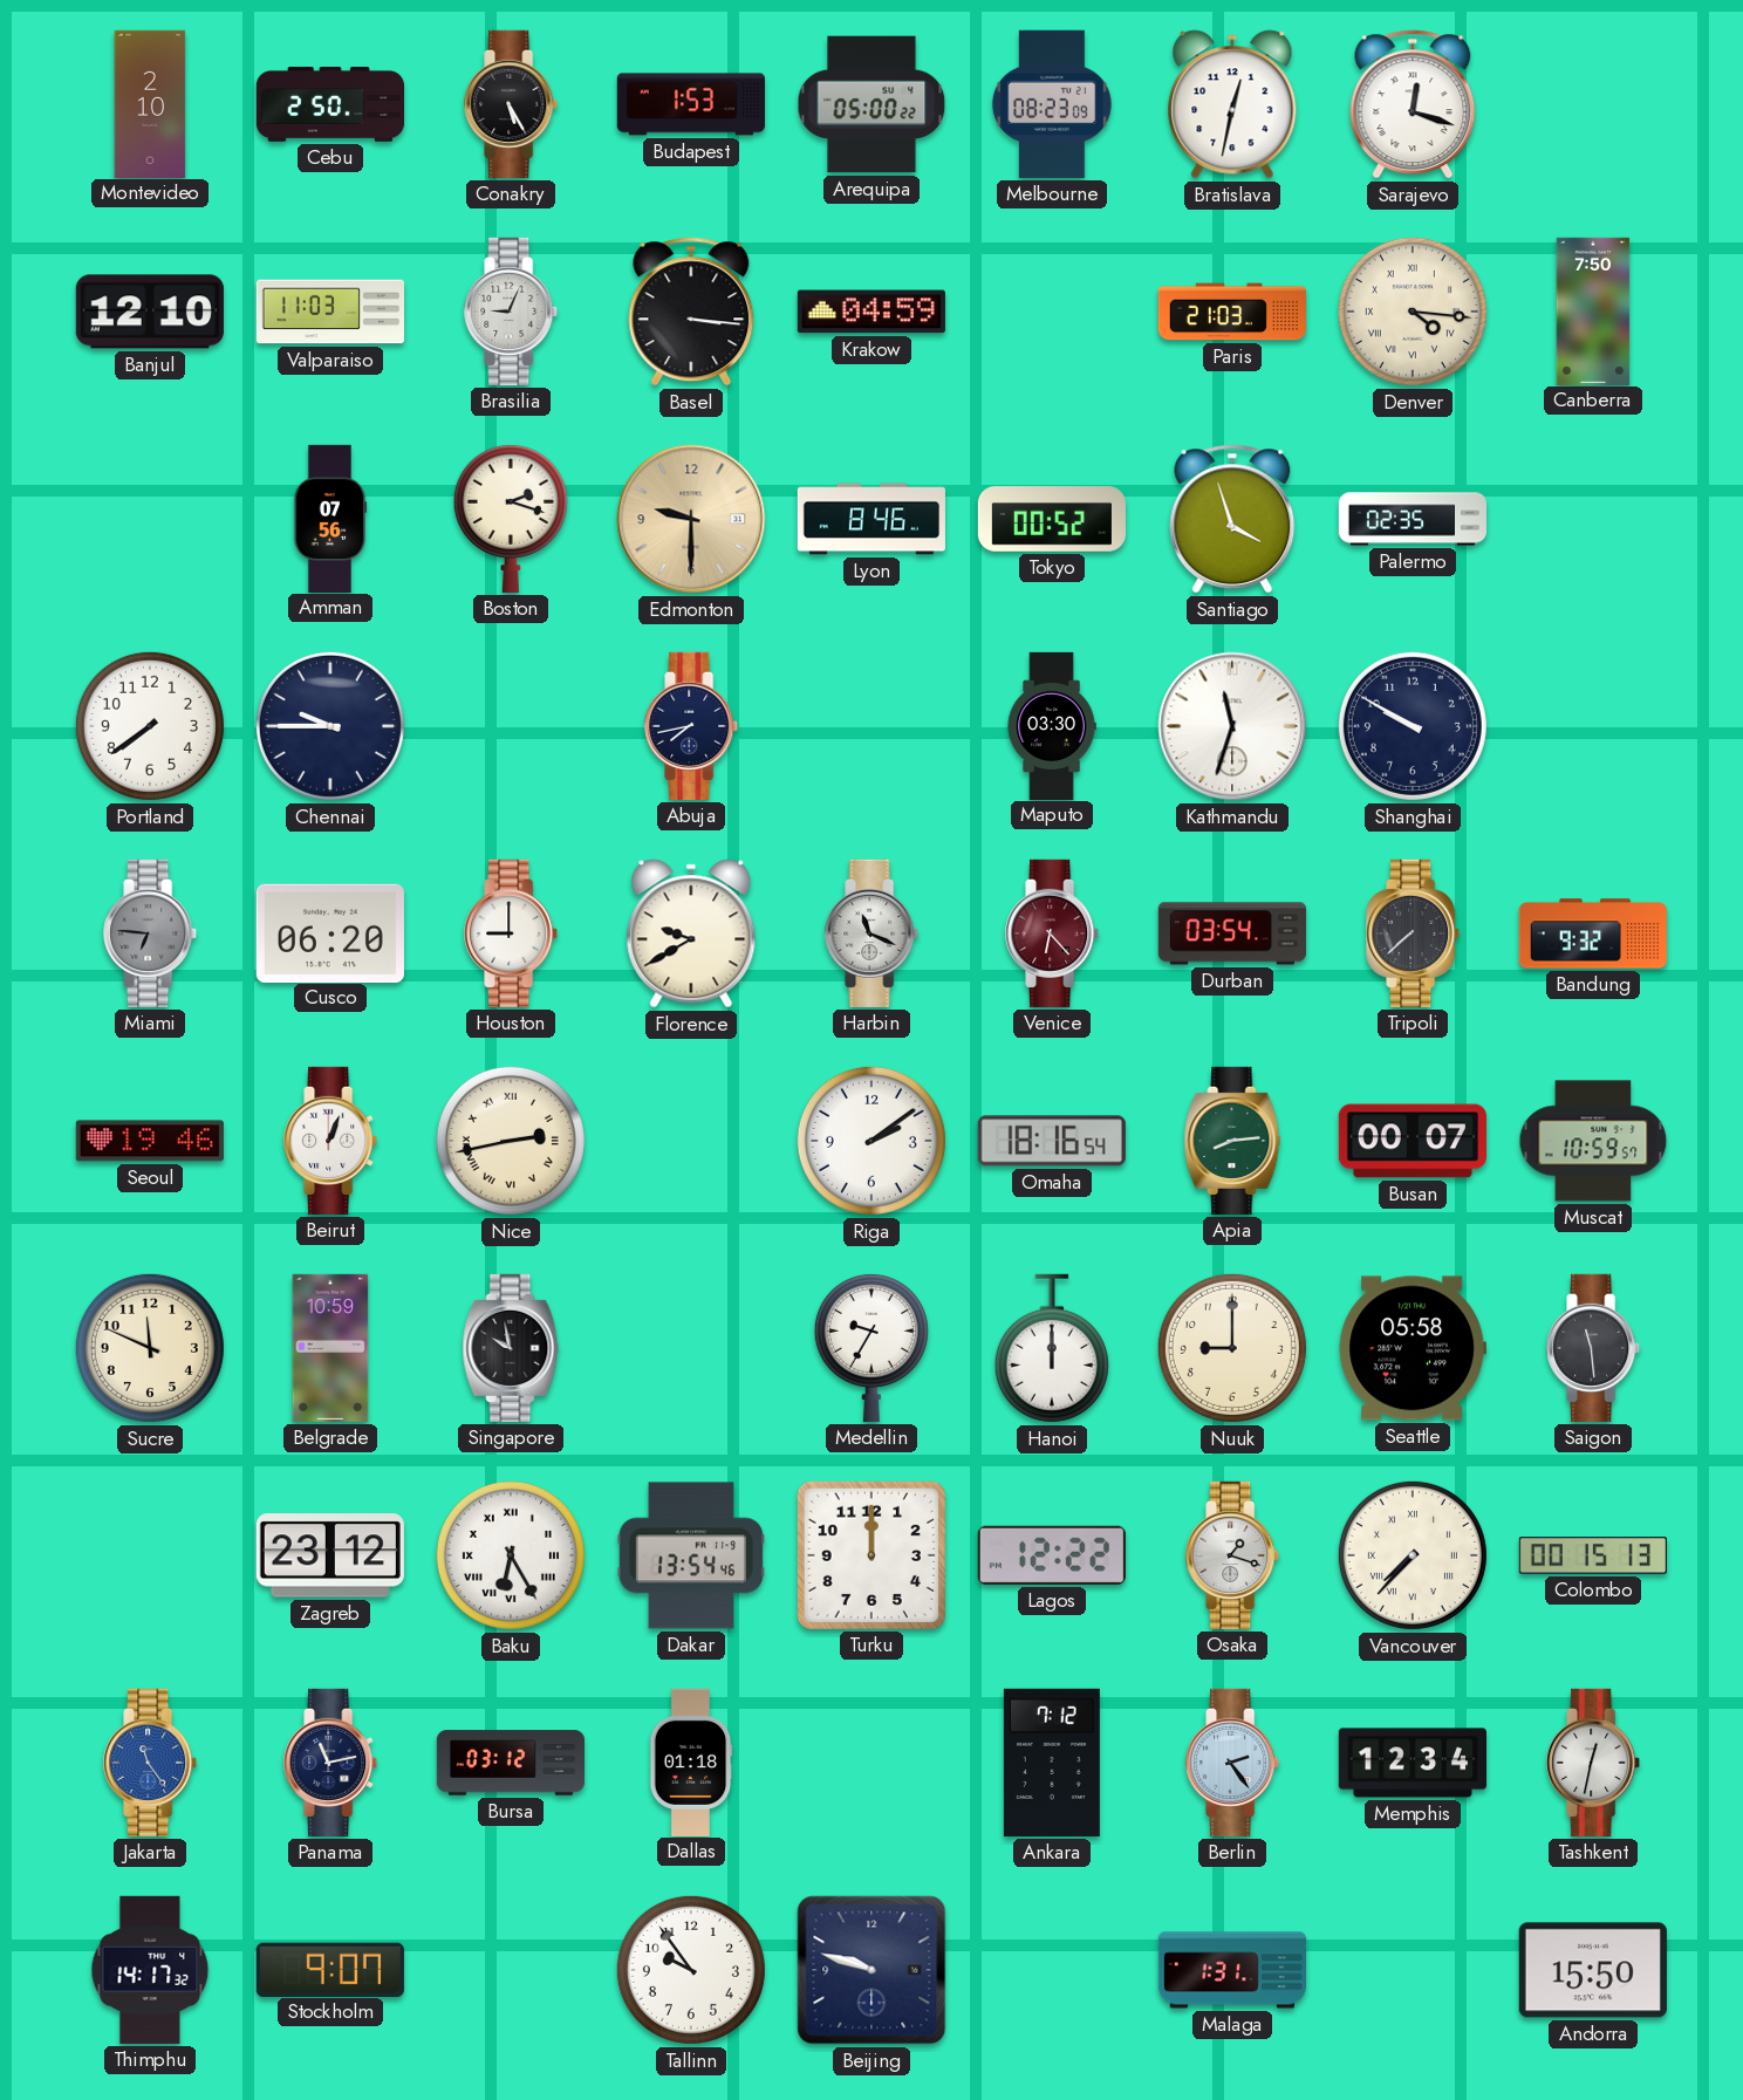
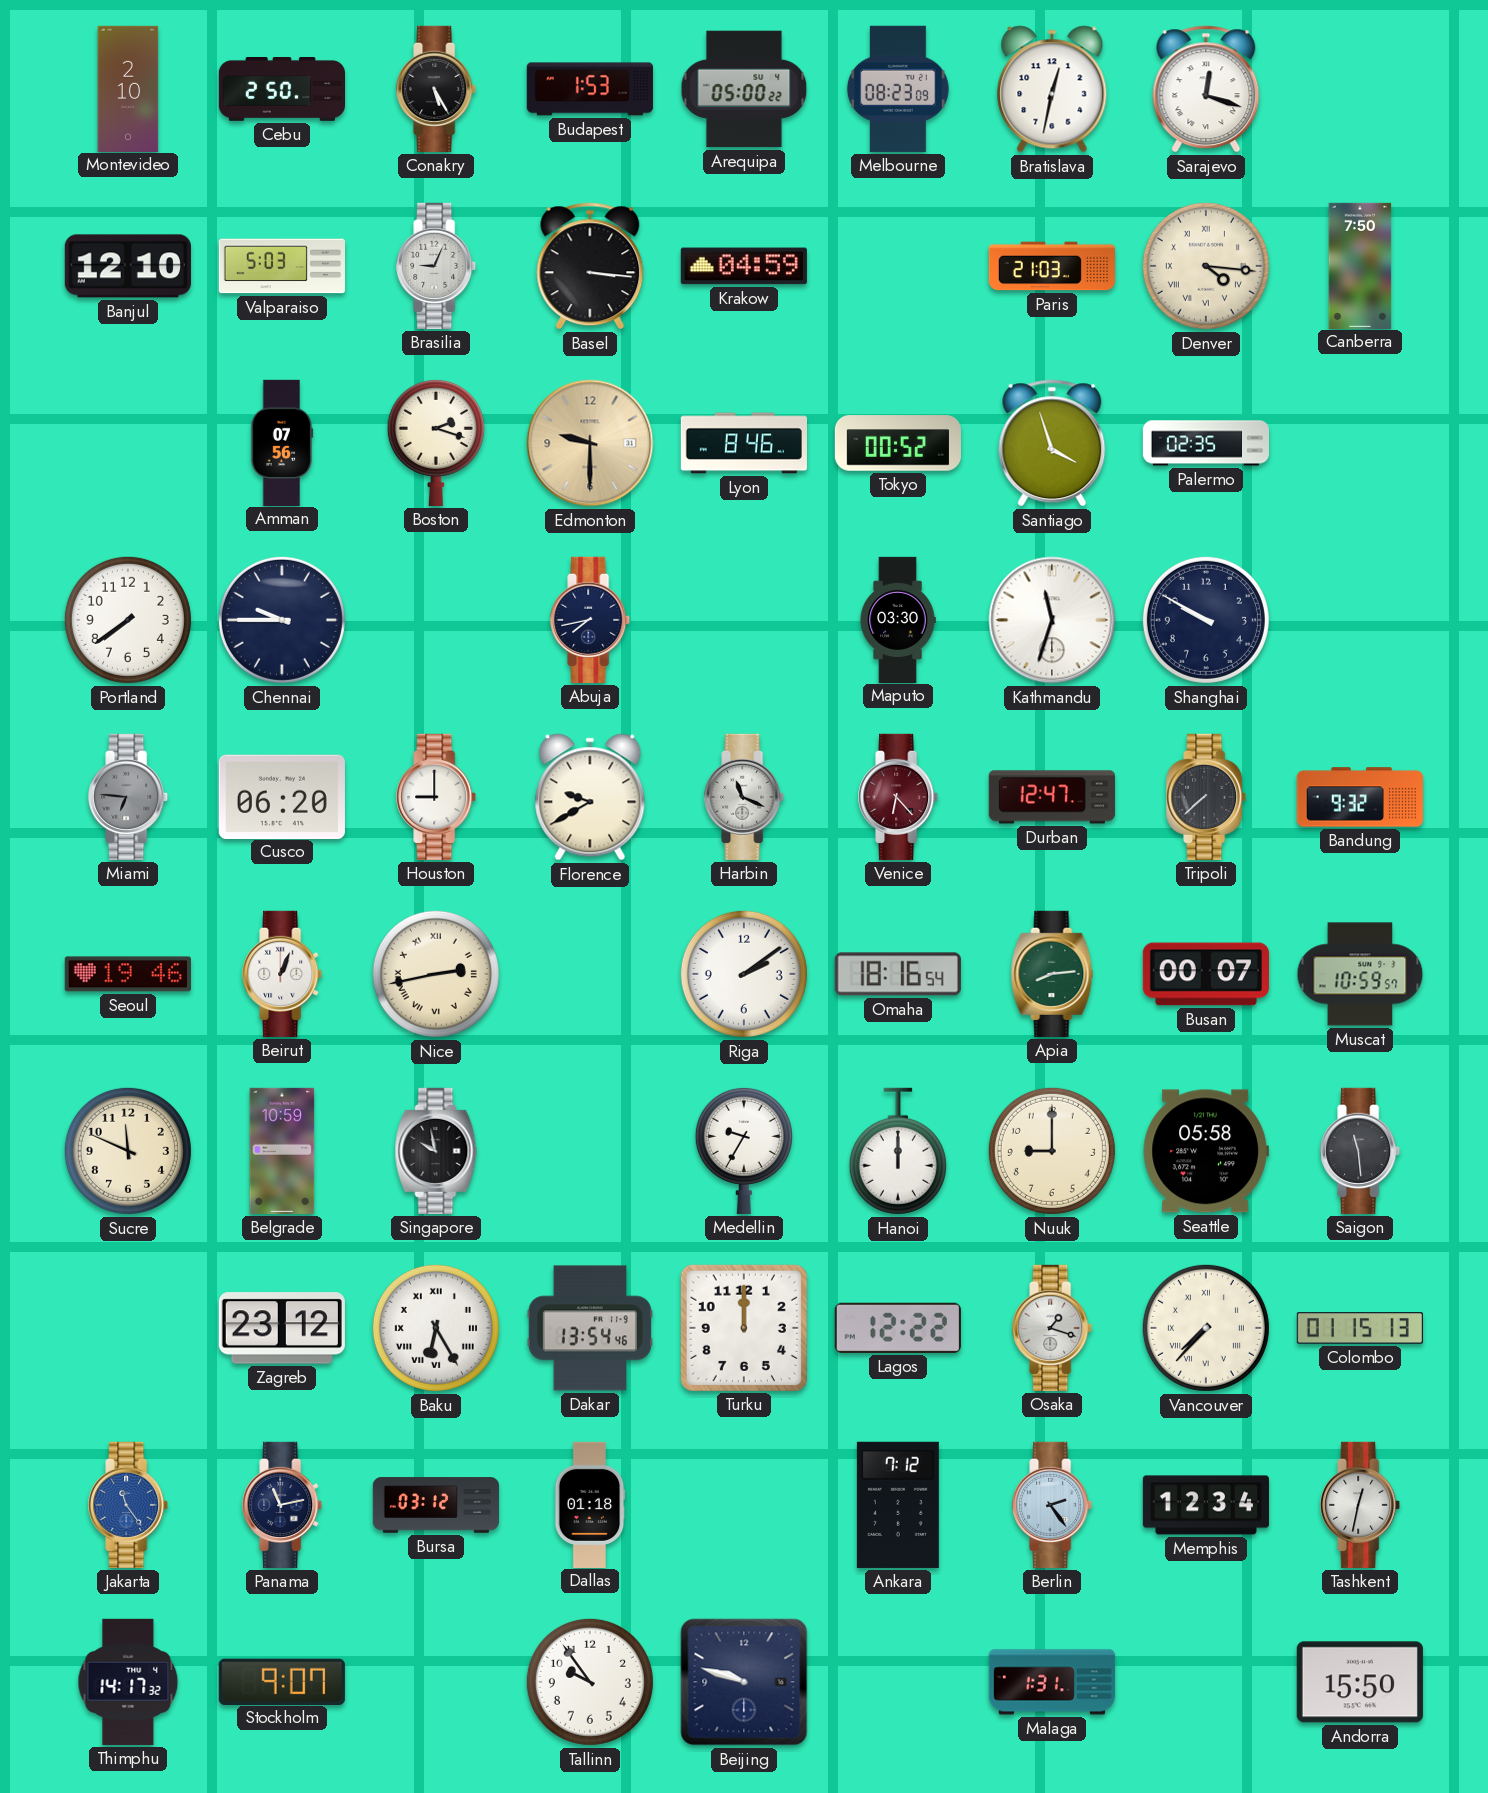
Valparaiso: 11:03 -> 5:03 (281, 266)
Durban: 03:54 -> 12:47 (1052, 797)
Colombo: 00:15 -> 01:15 (1360, 1328)
